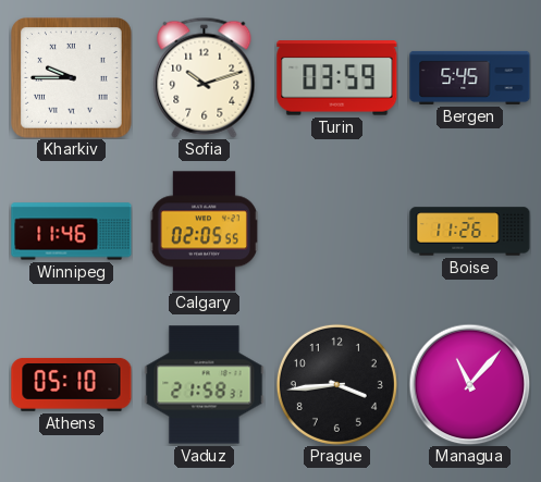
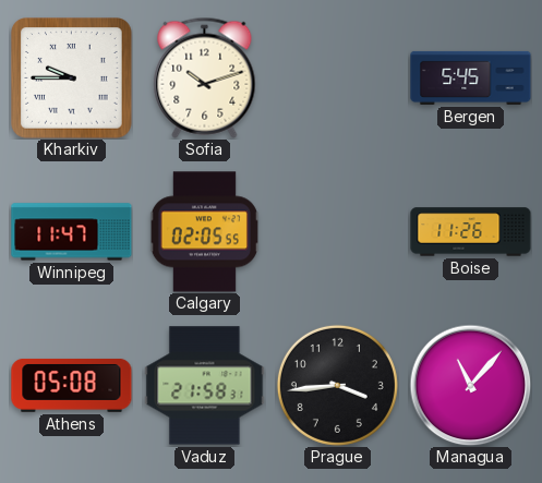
Turin: 03:59 -> none (337, 78)
Winnipeg: 11:46 -> 11:47 (72, 232)
Athens: 05:10 -> 05:08 (72, 385)
